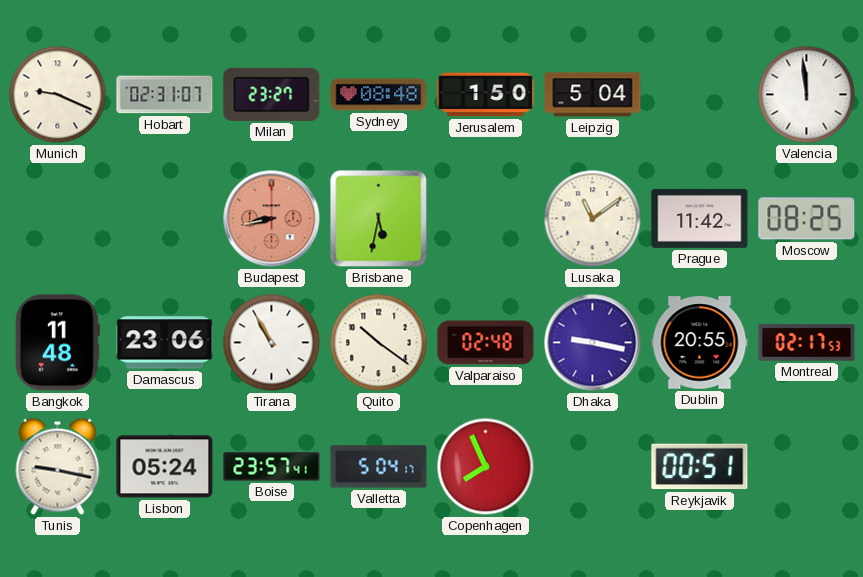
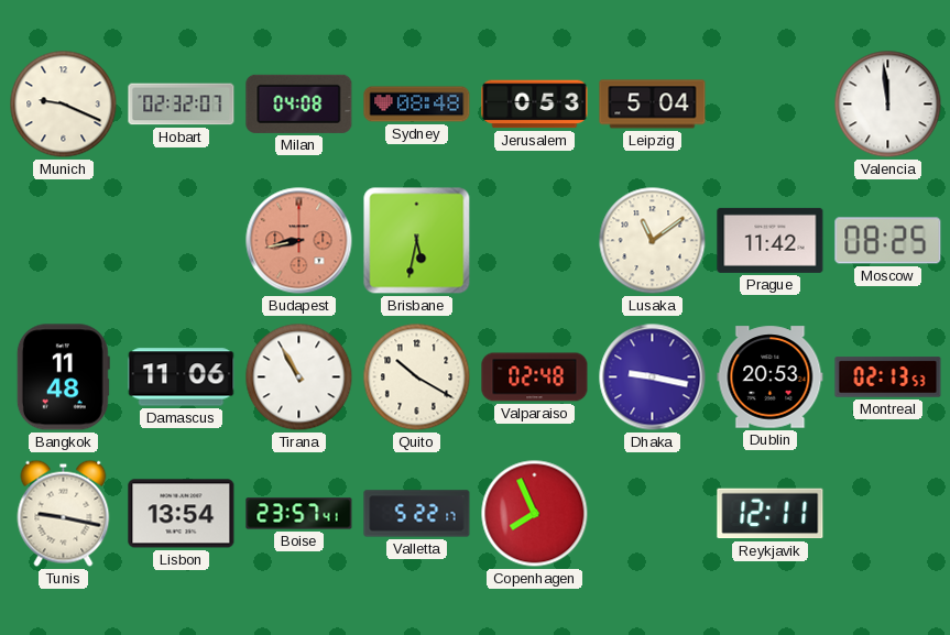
Hobart: 02:31 -> 02:32 (182, 105)
Milan: 23:27 -> 04:08 (299, 103)
Jerusalem: 1:50 -> 0:53 (535, 105)
Damascus: 23:06 -> 11:06 (182, 377)
Quito: 10:21 -> 10:20 (417, 377)
Dublin: 20:55 -> 20:53 (771, 377)
Montreal: 02:17 -> 02:13 (888, 377)
Lisbon: 05:24 -> 13:54 (182, 514)
Valletta: 5:04 -> 5:22 (417, 514)
Reykjavik: 00:51 -> 12:11 (771, 514)
